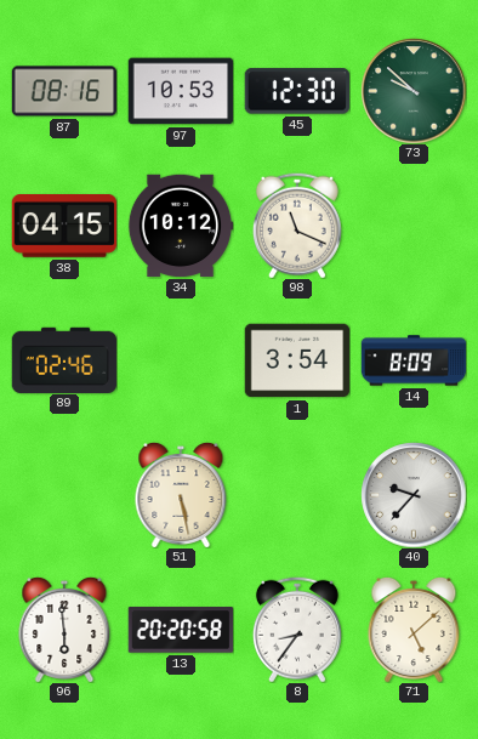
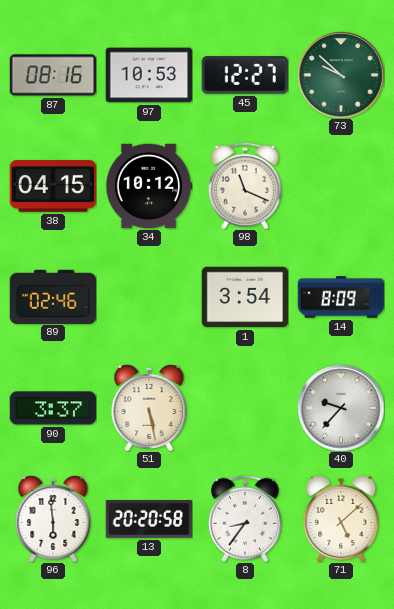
45: 12:30 -> 12:27 (244, 75)
90: none -> 3:37 (53, 408)
